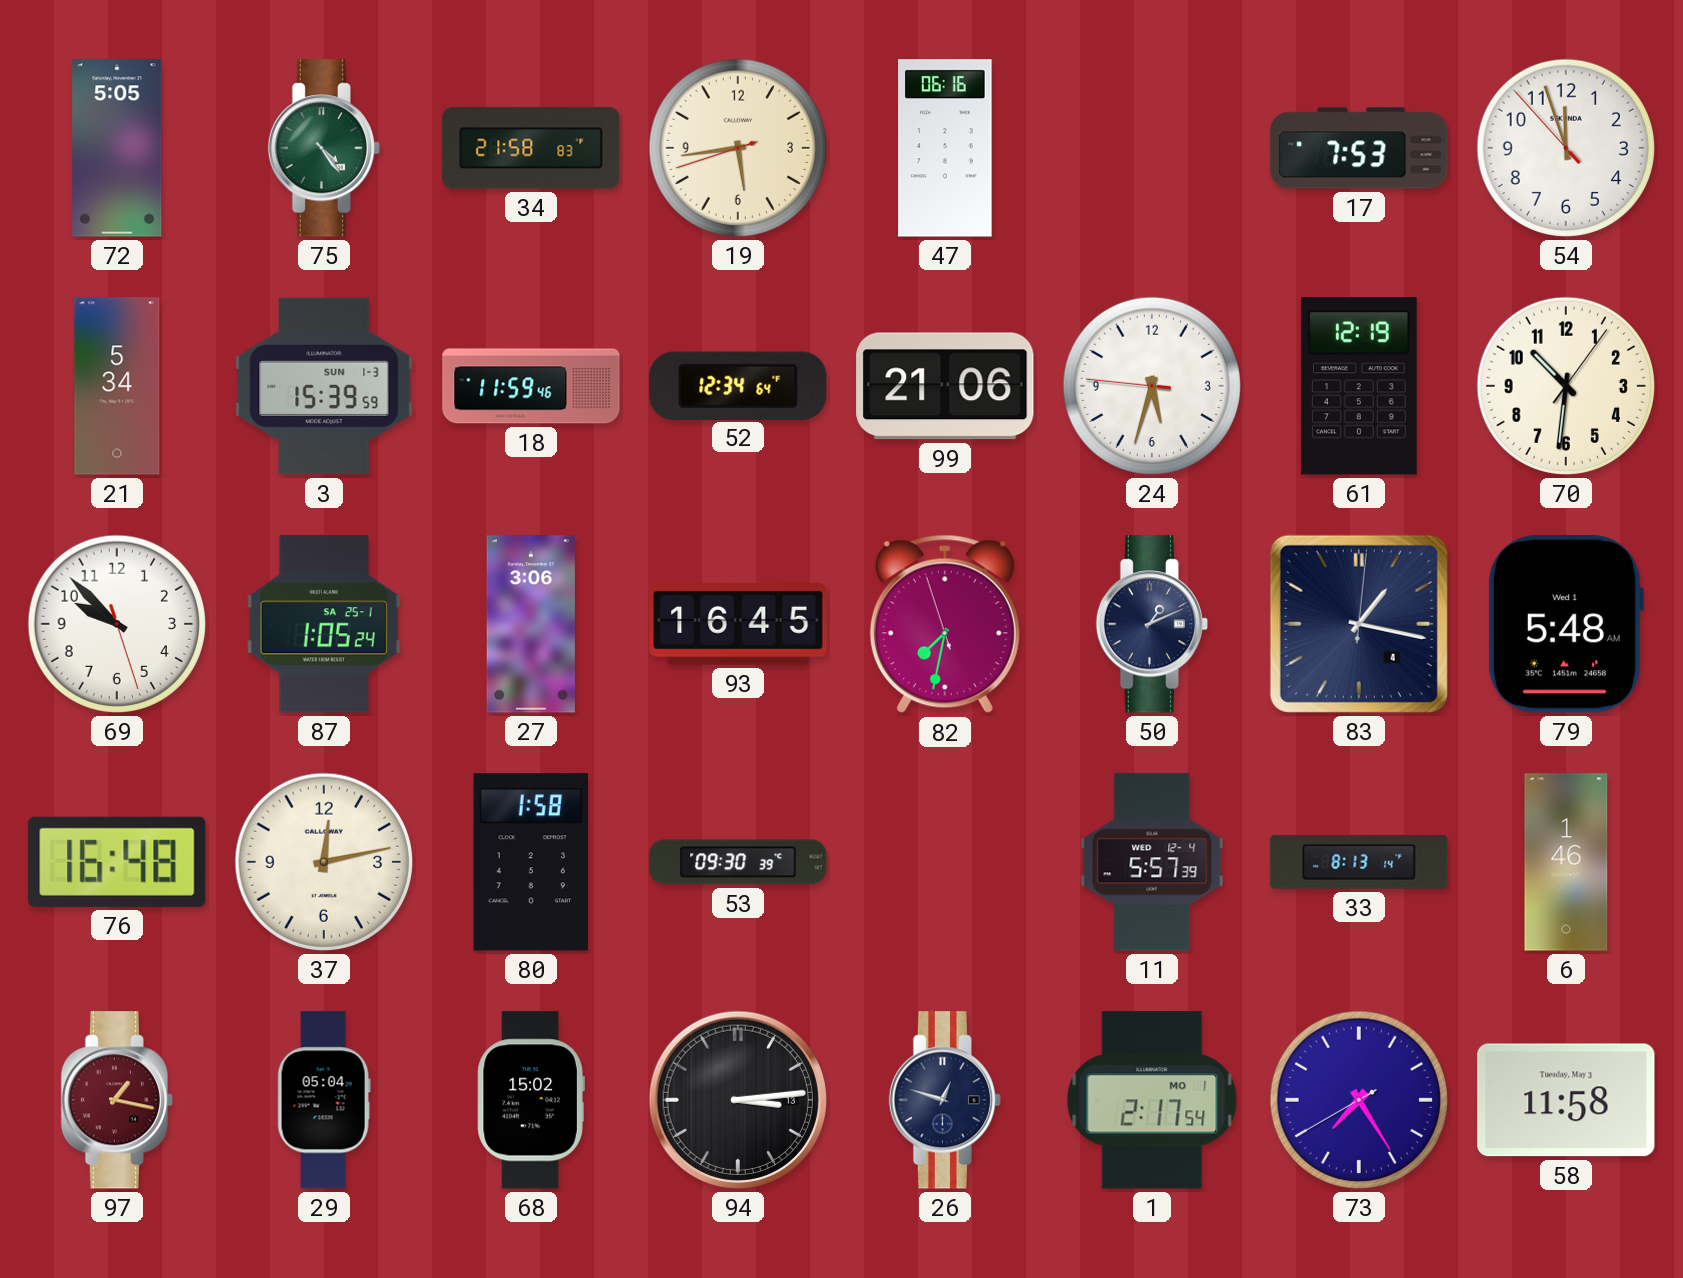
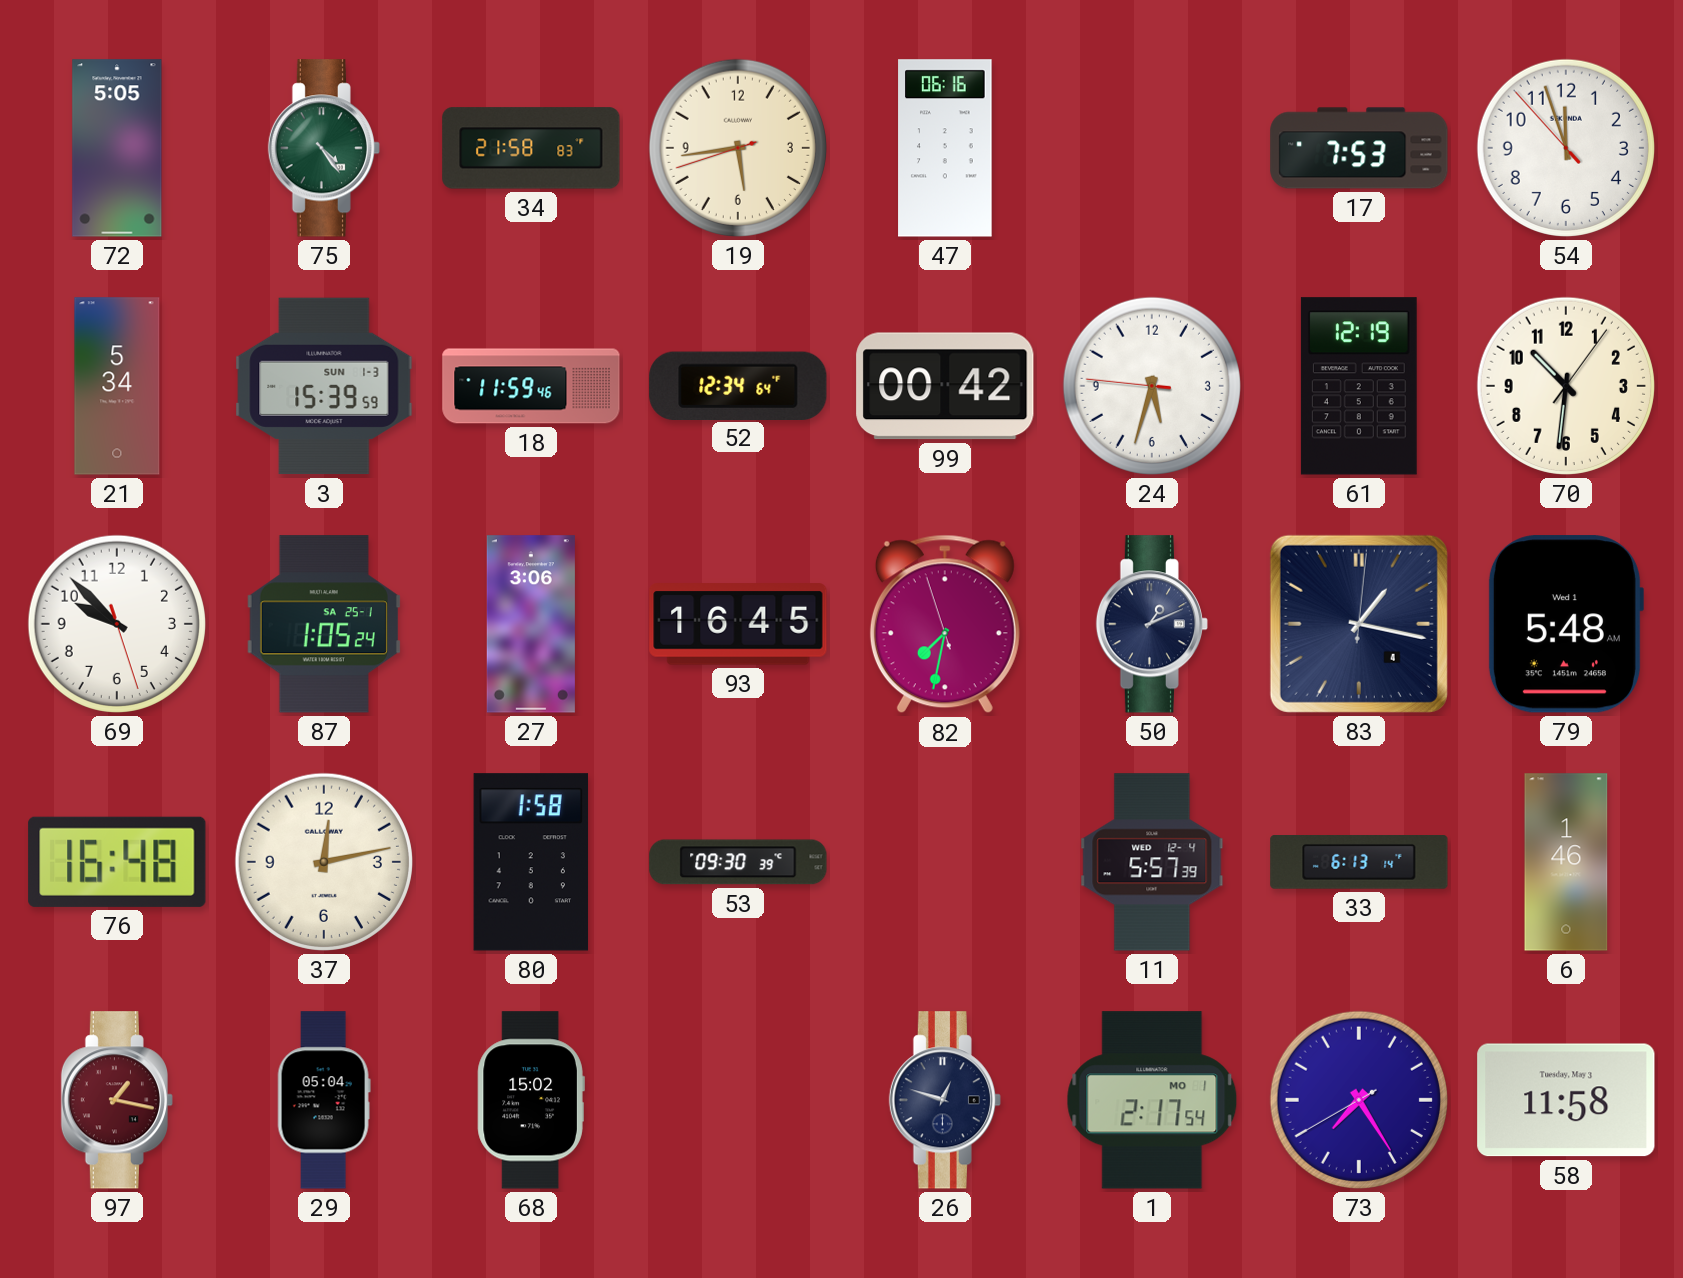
99: 21:06 -> 00:42 (945, 386)
33: 8:13 -> 6:13 (1359, 862)
94: 3:14 -> none (738, 1100)
